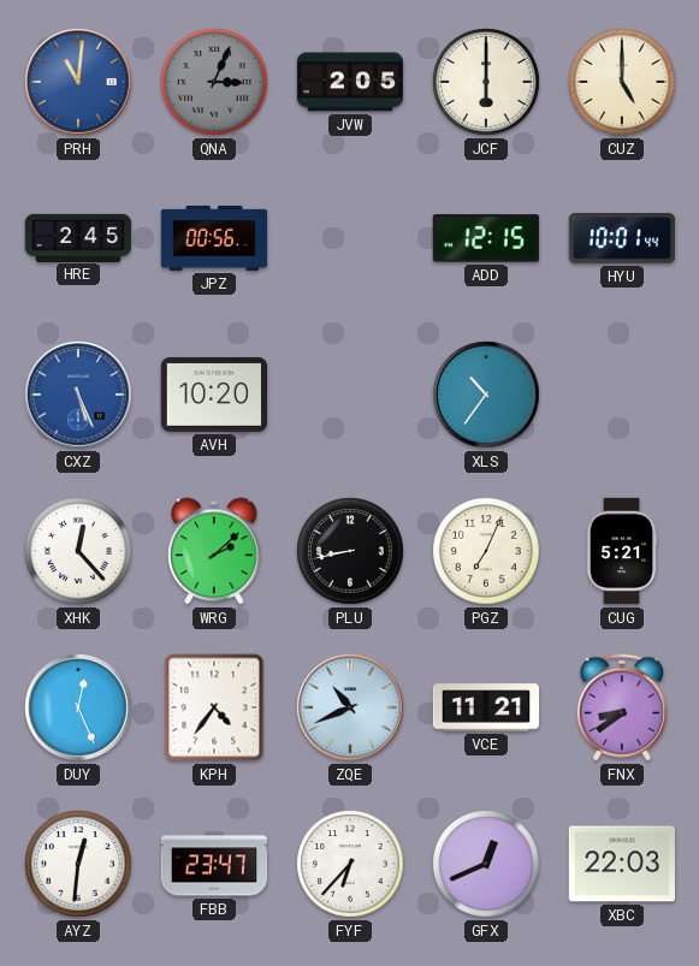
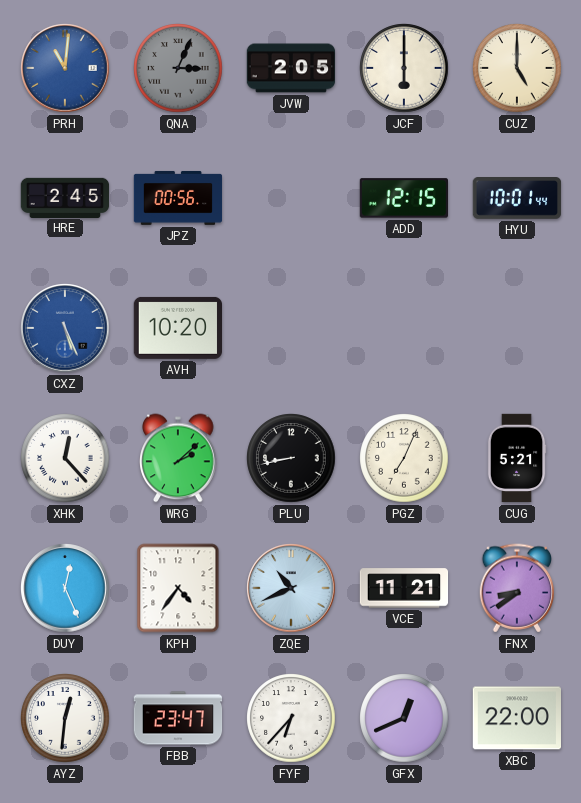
XLS: 10:36 -> none (486, 395)
XBC: 22:03 -> 22:00 (516, 718)
